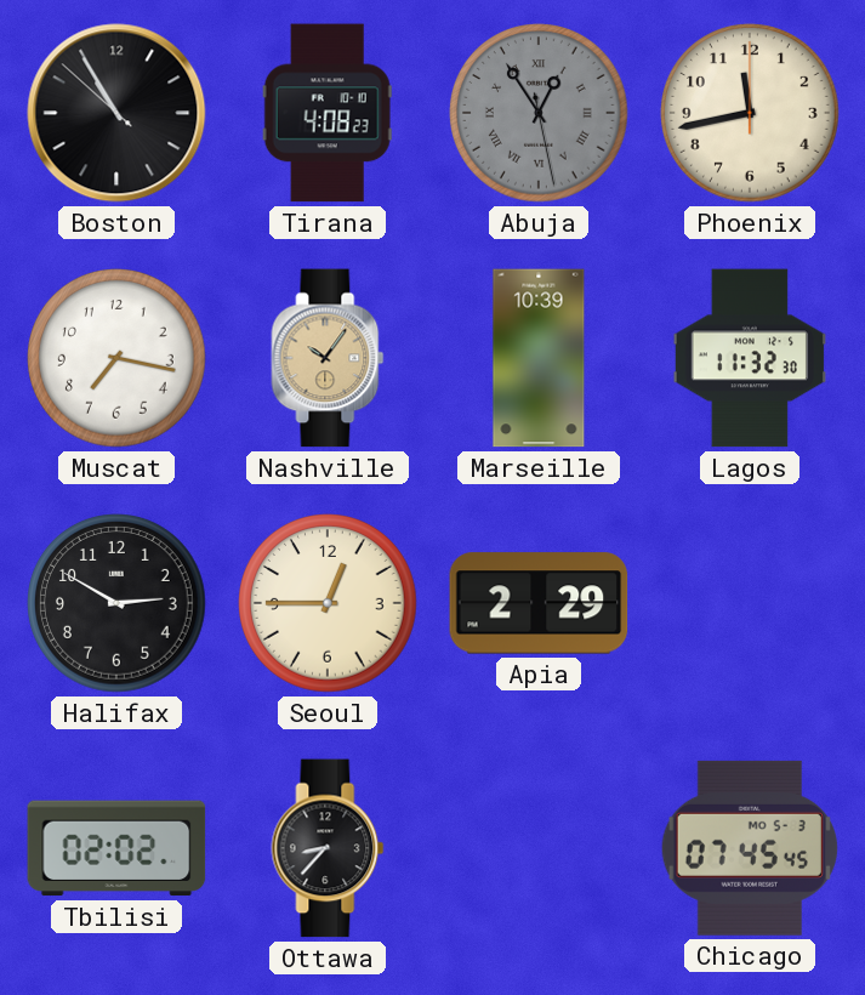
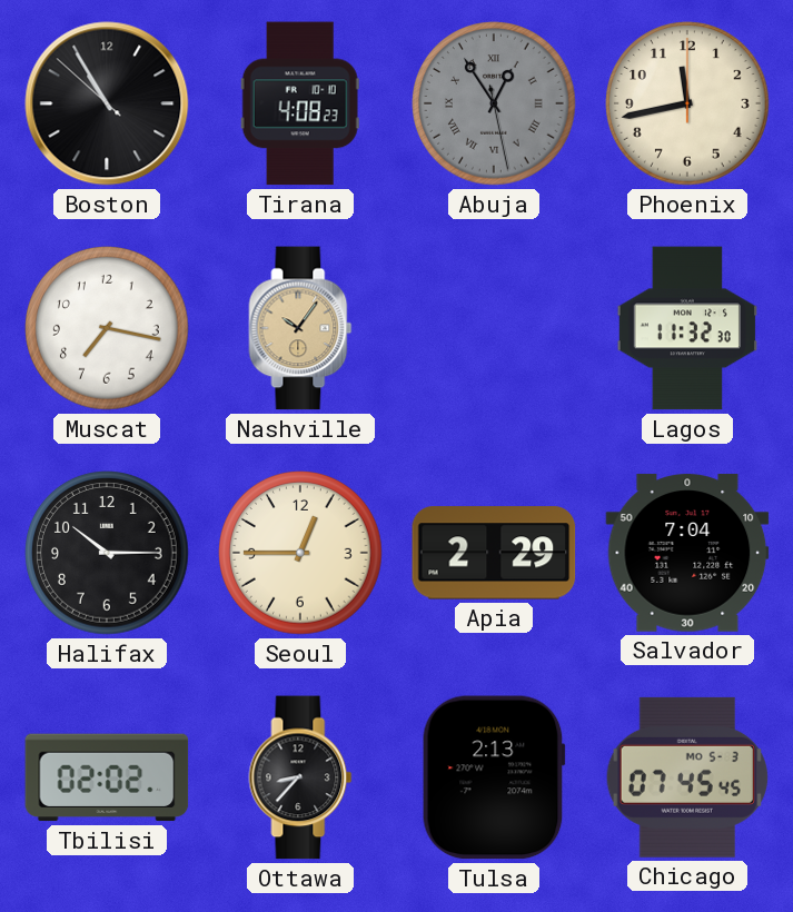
Marseille: 10:39 -> none (539, 358)
Halifax: 2:50 -> 10:15 (107, 553)
Salvador: none -> 7:04 (687, 553)
Tulsa: none -> 2:13 (494, 777)
